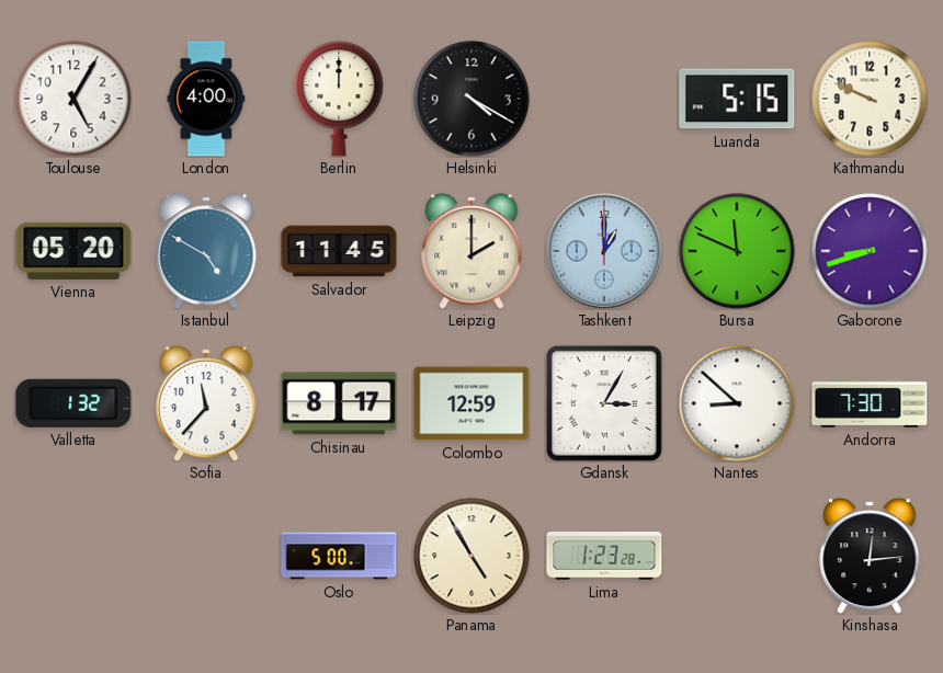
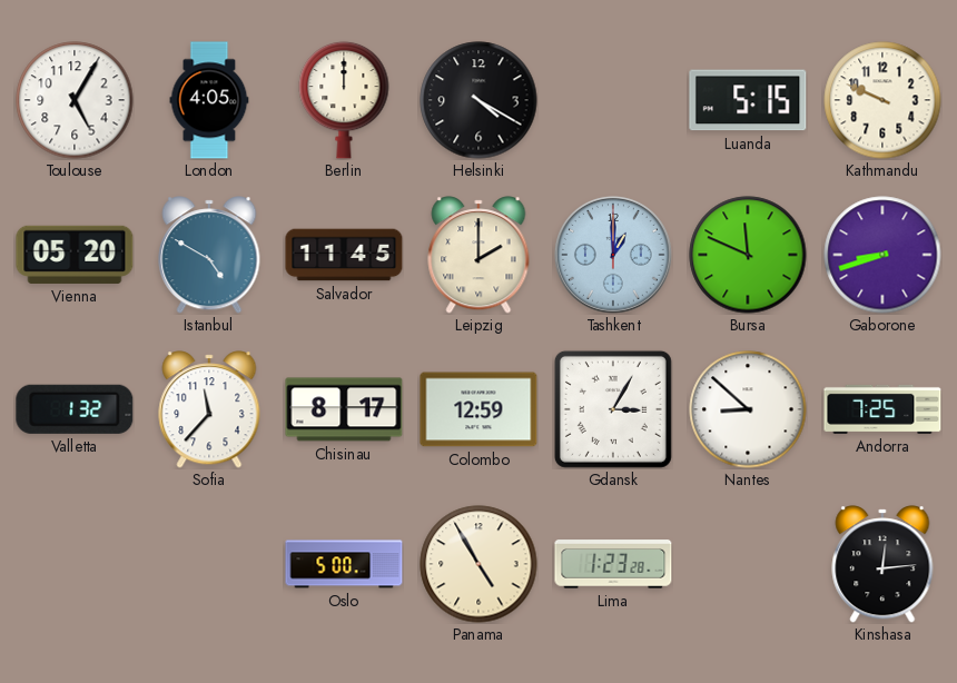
London: 4:00 -> 4:05 (209, 100)
Andorra: 7:30 -> 7:25 (882, 409)
